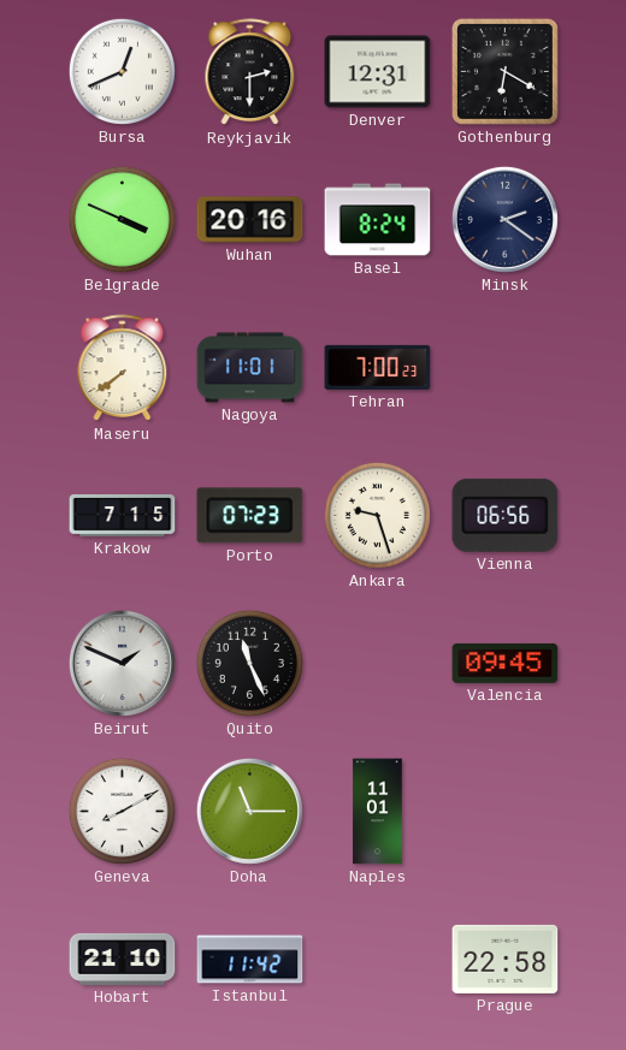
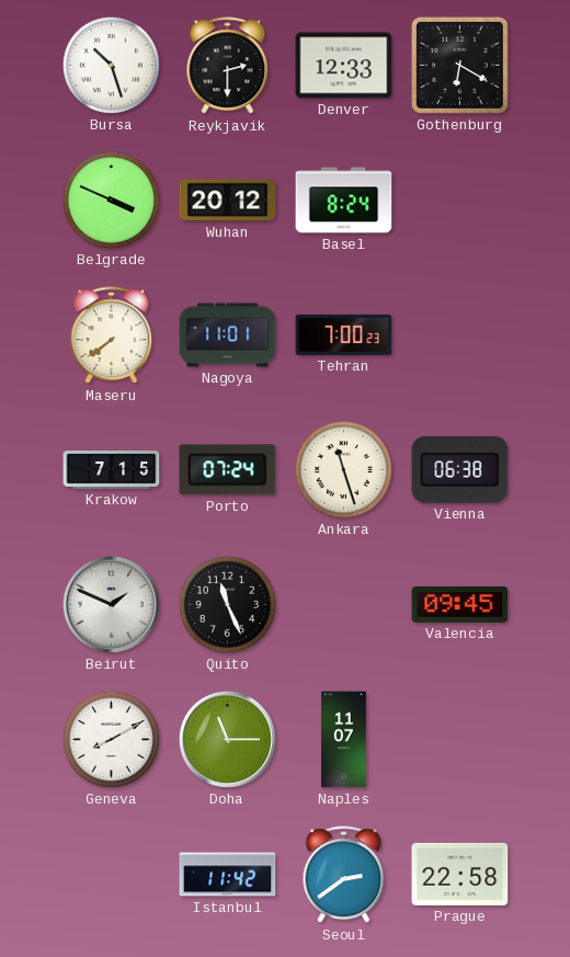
Bursa: 12:41 -> 10:27 (111, 65)
Denver: 12:31 -> 12:33 (344, 66)
Wuhan: 20:16 -> 20:12 (228, 201)
Minsk: 2:21 -> none (504, 219)
Porto: 07:23 -> 07:24 (228, 470)
Ankara: 9:27 -> 11:27 (343, 469)
Vienna: 06:56 -> 06:38 (460, 469)
Naples: 11:01 -> 11:07 (344, 740)
Hobart: 21:10 -> none (123, 959)
Seoul: none -> 2:39 (344, 875)
